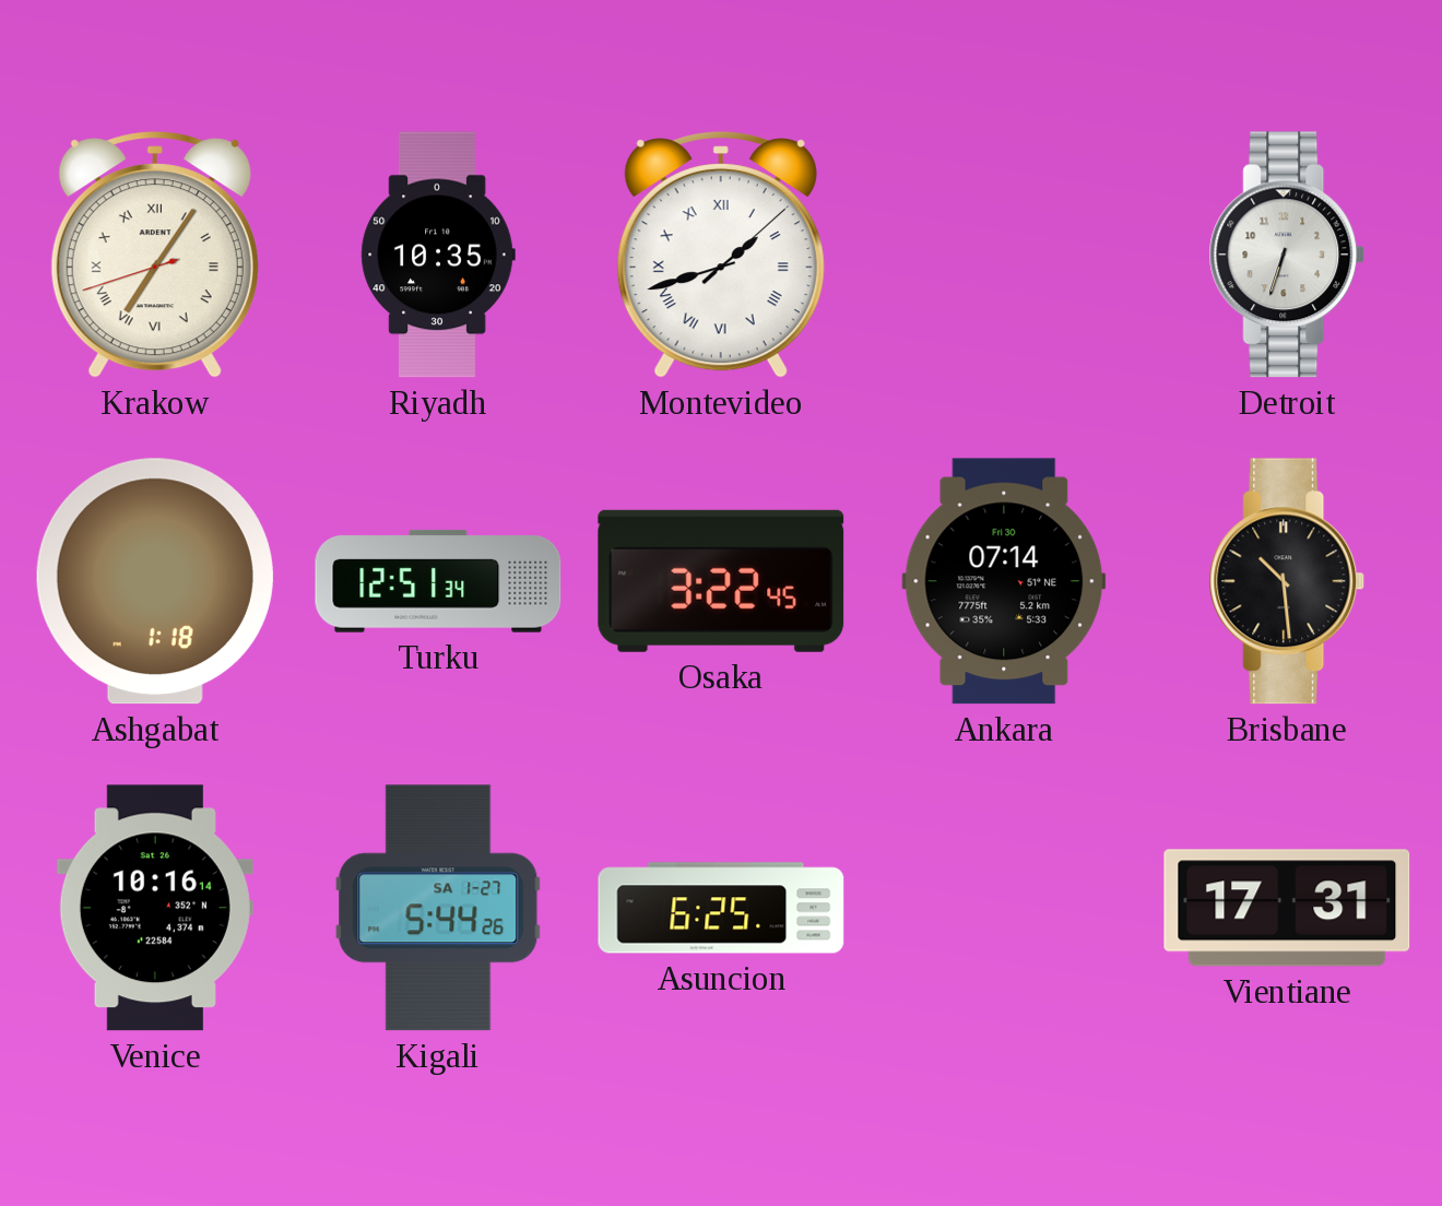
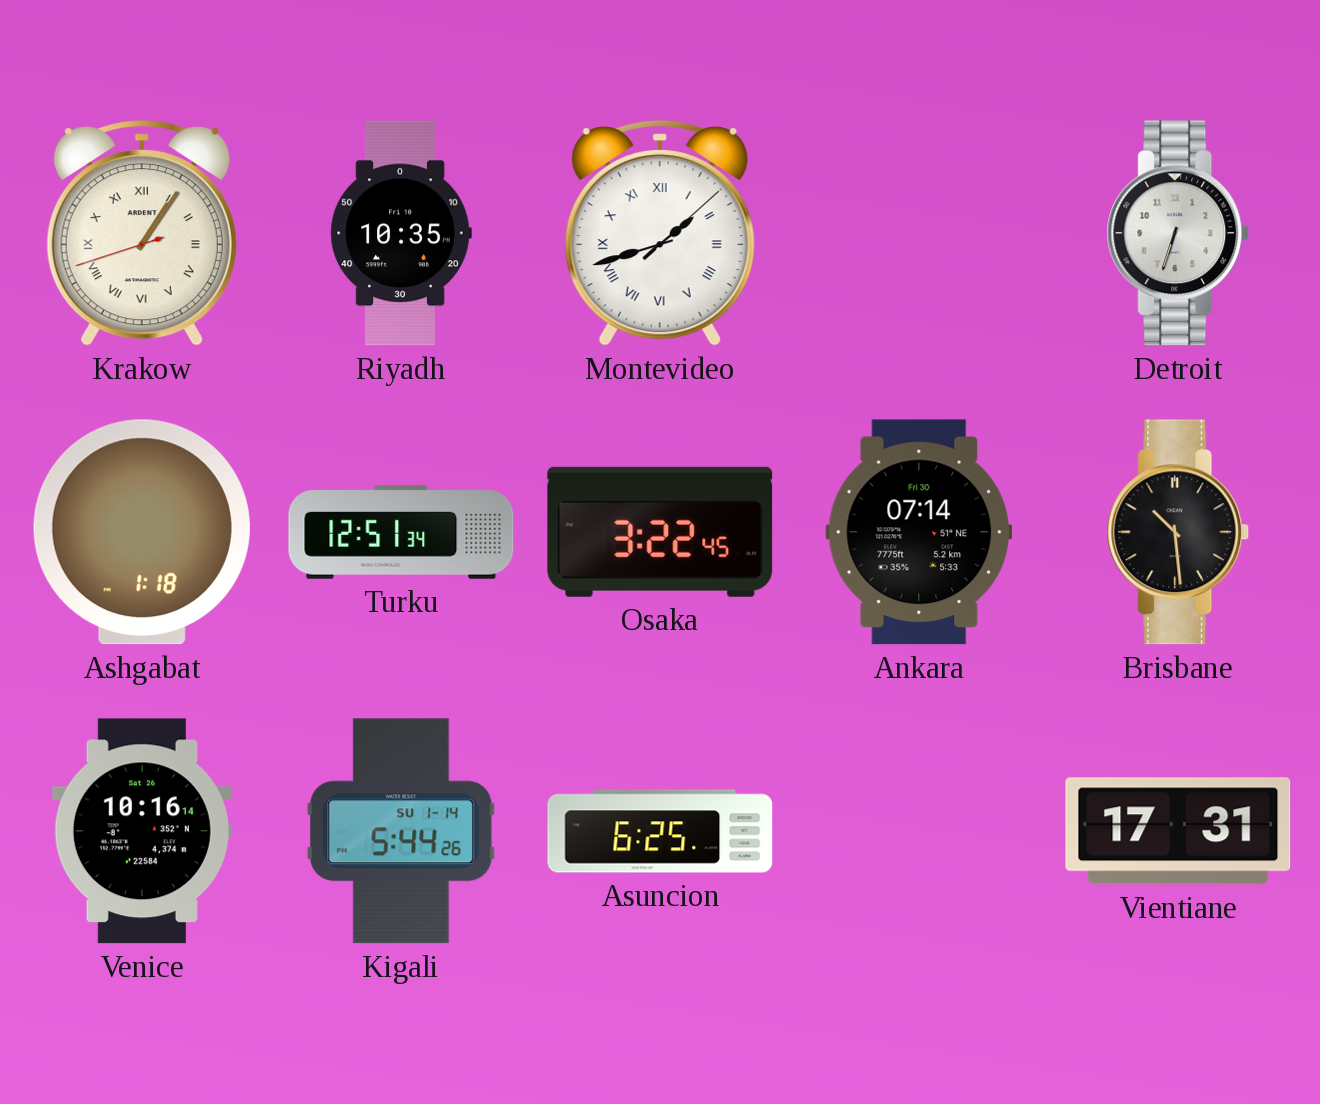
Krakow: 7:05 -> 1:05 (142, 233)
Kigali date: SA 1-27 -> SU 1-14 (401, 831)
